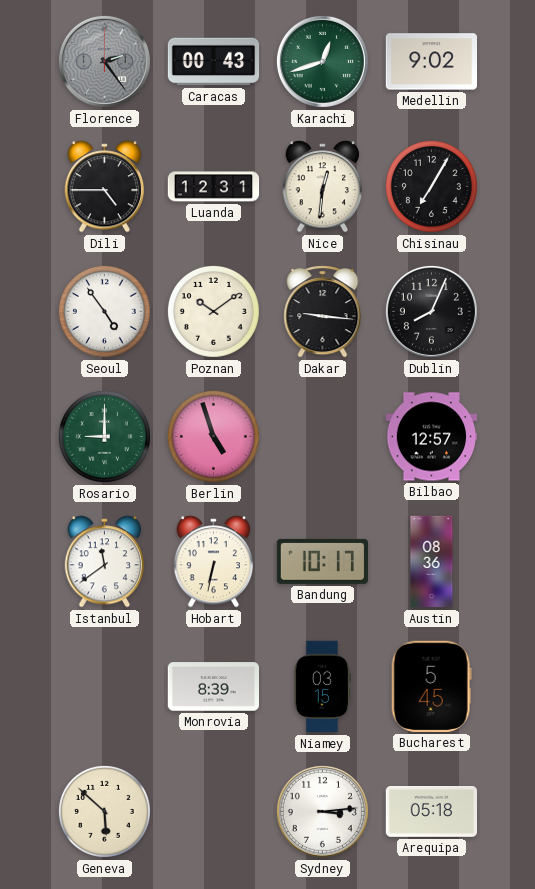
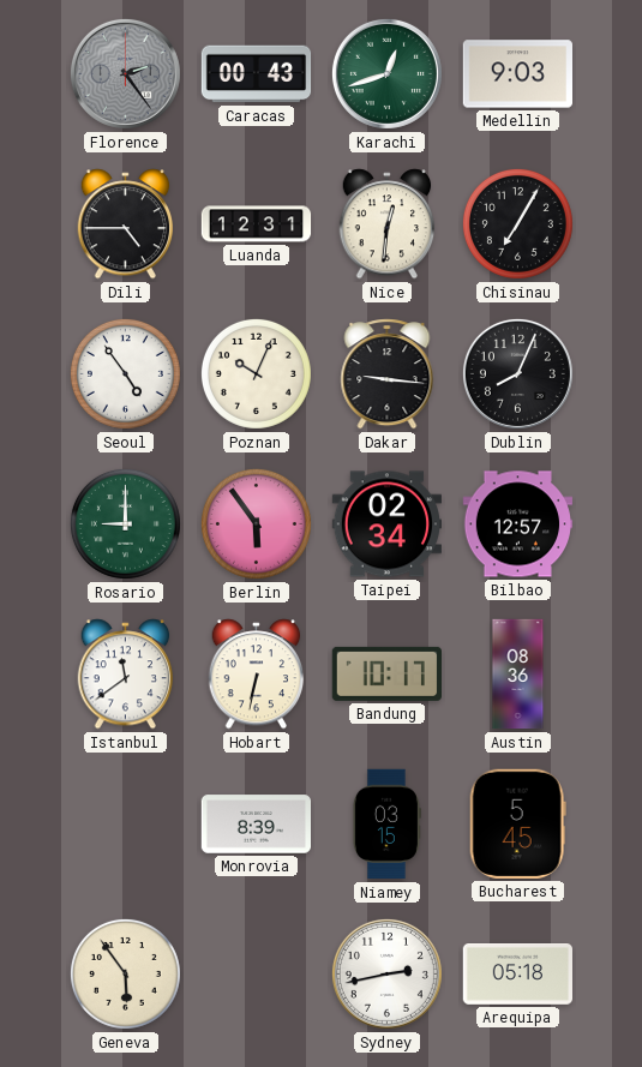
Medellin: 9:02 -> 9:03 (517, 74)
Poznan: 10:09 -> 10:04 (256, 373)
Berlin: 4:57 -> 5:54 (256, 523)
Taipei: none -> 02:34 (386, 524)
Geneva: 5:52 -> 5:54 (125, 973)
Sydney: 3:14 -> 2:43 (386, 973)
